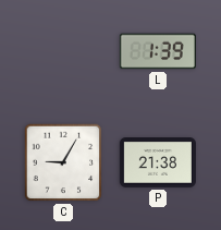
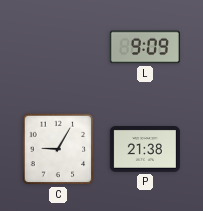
L: 1:39 -> 9:09 (145, 47)
